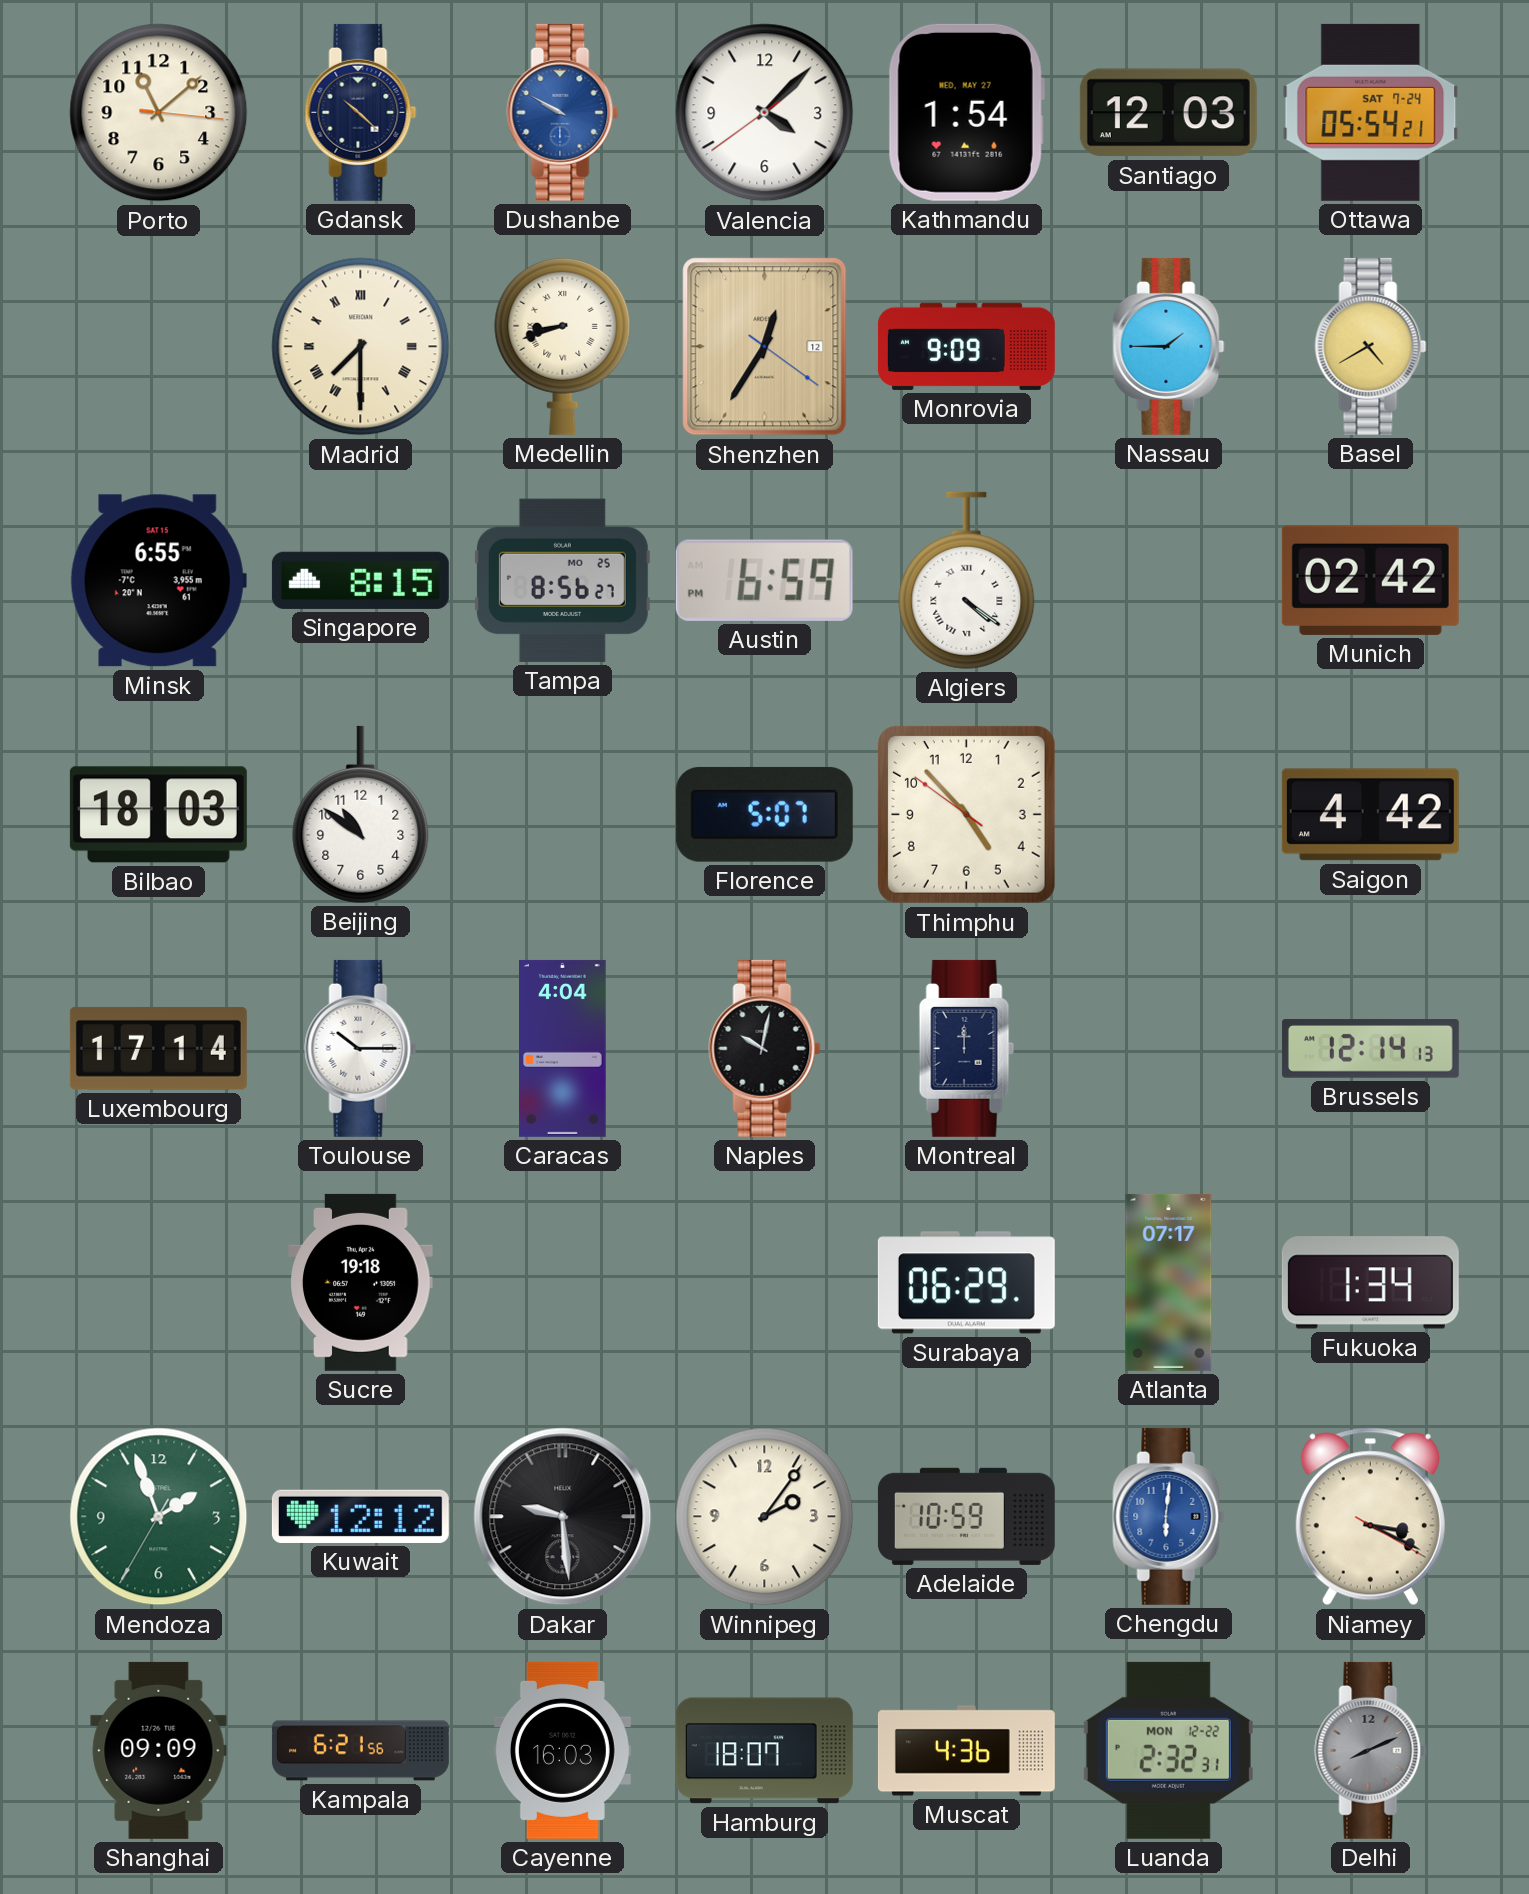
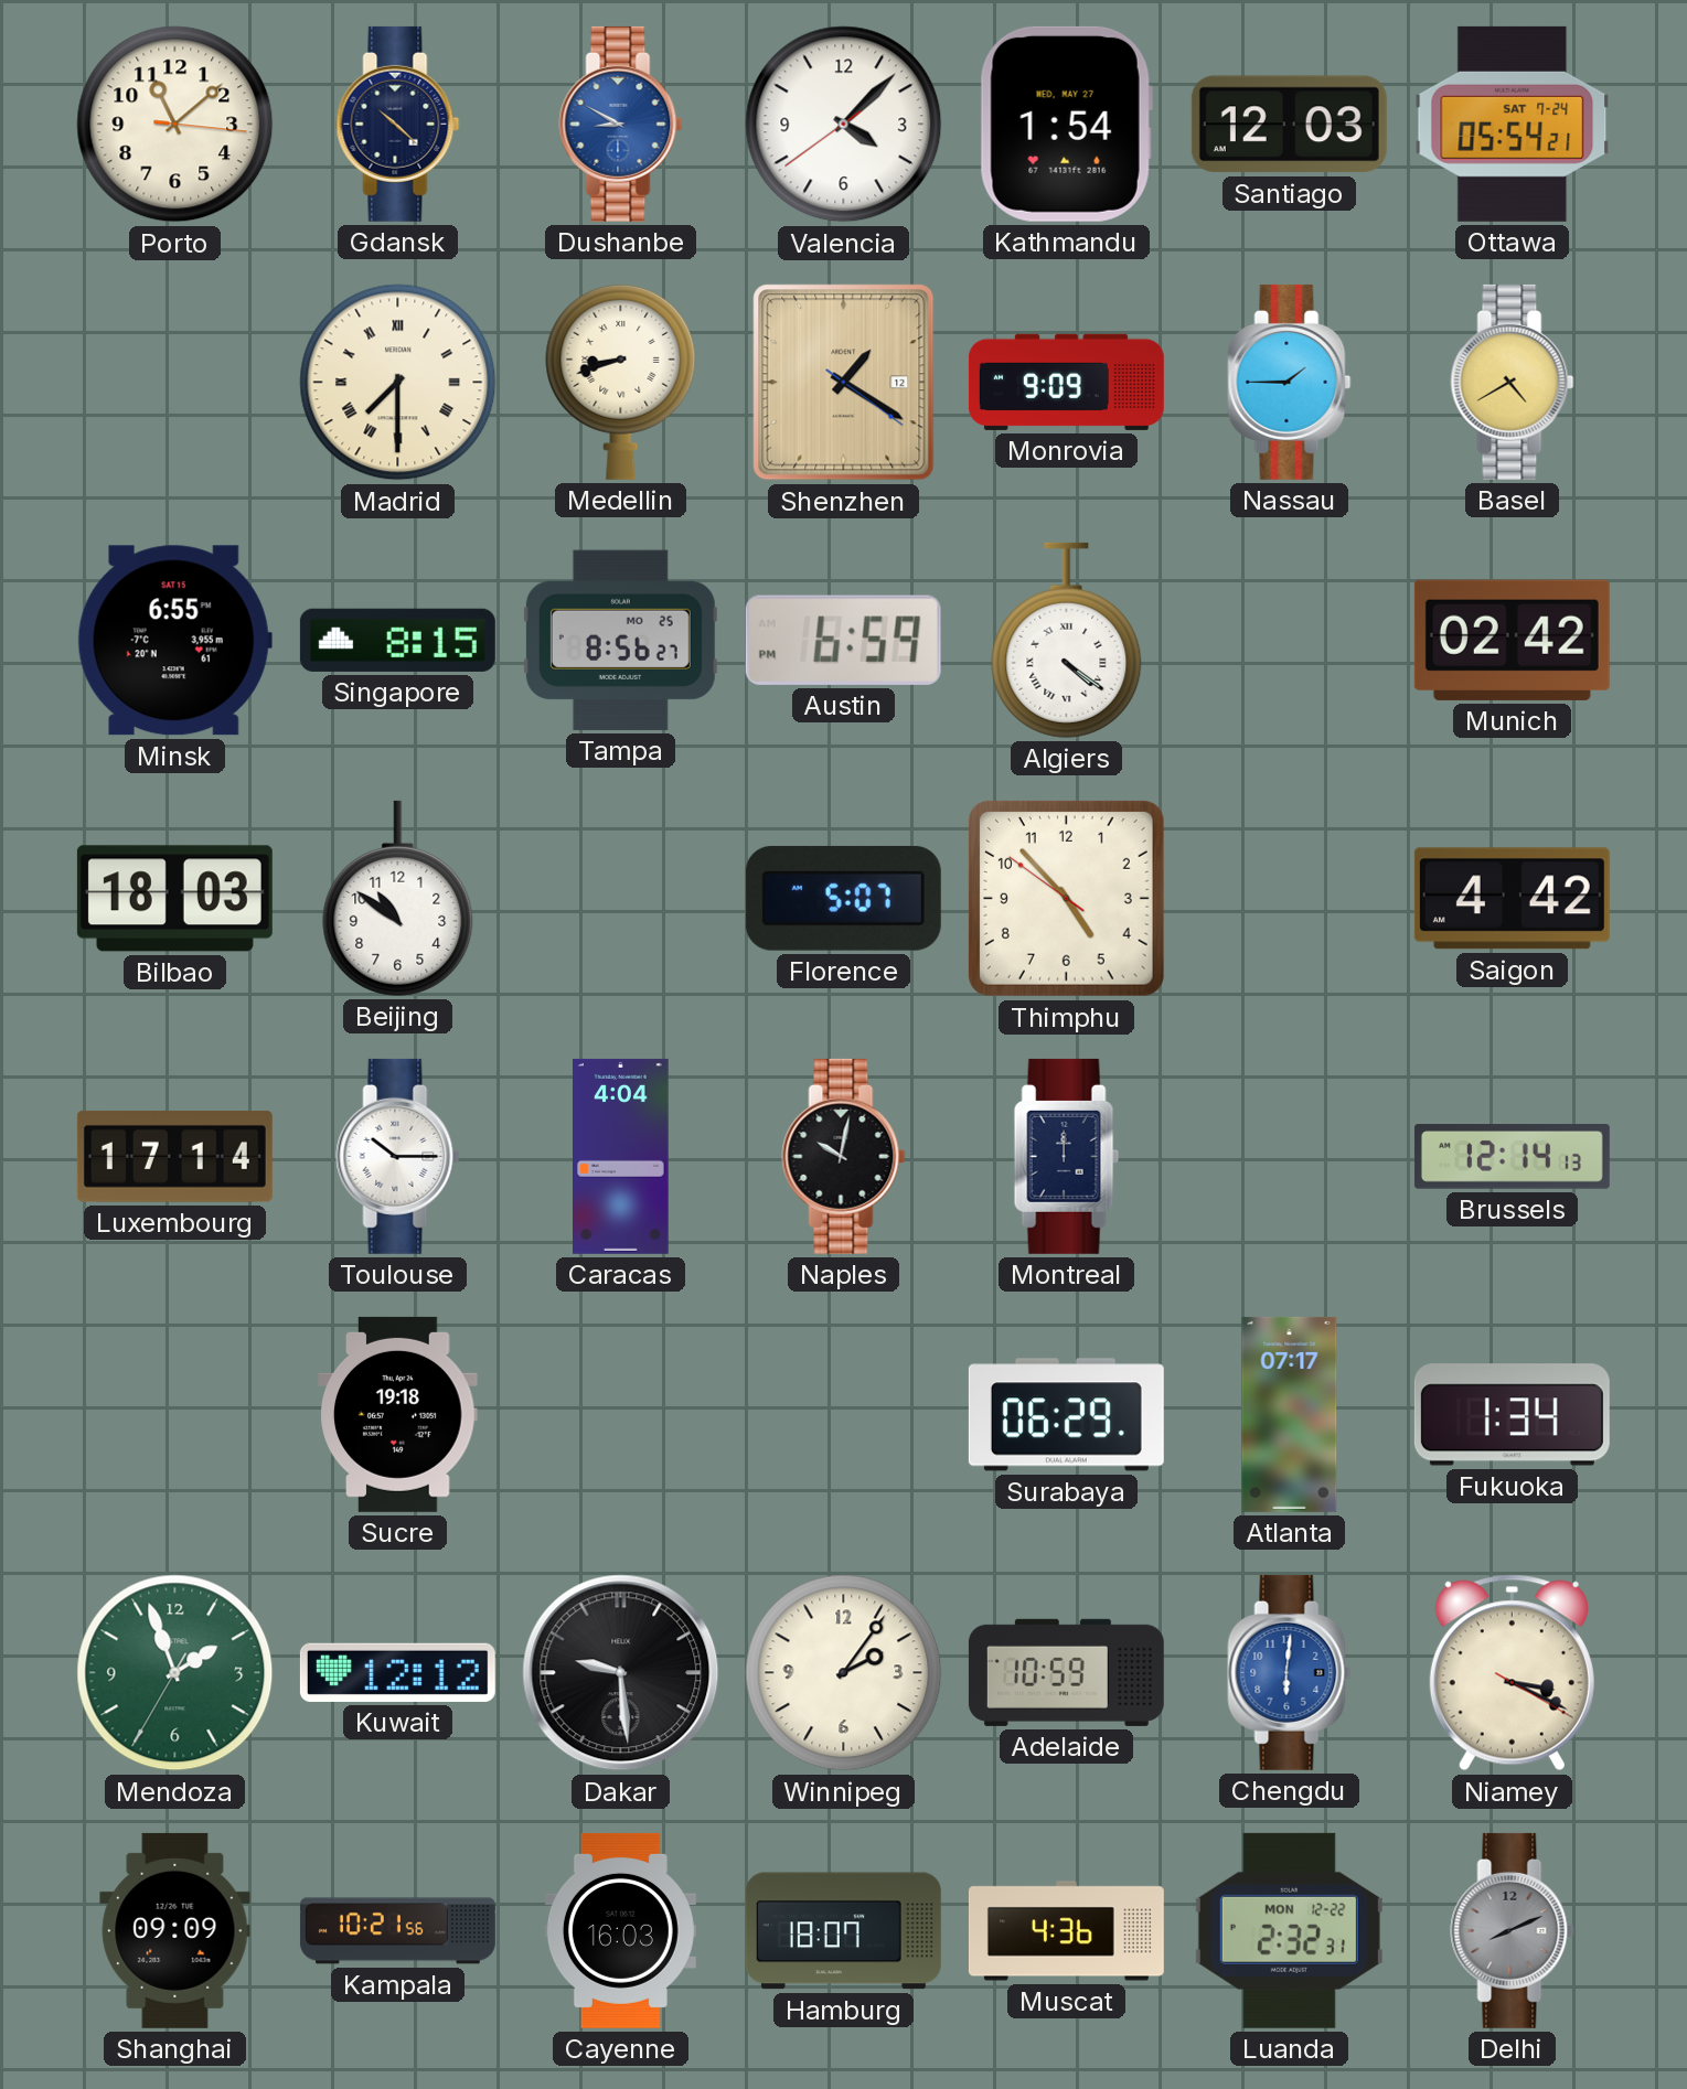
Dushanbe: 9:50 -> 8:50 (621, 124)
Shenzhen: 12:35 -> 1:20 (844, 383)
Kampala: 6:21 -> 10:21 (397, 1931)
